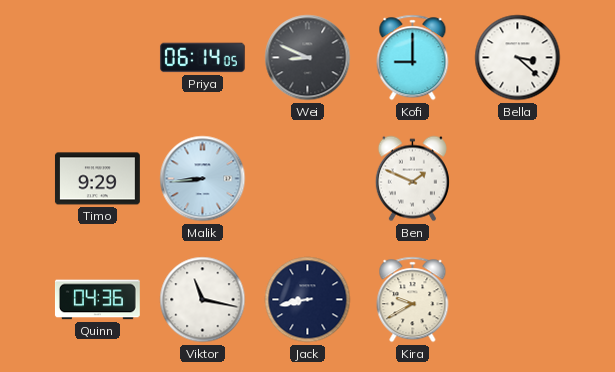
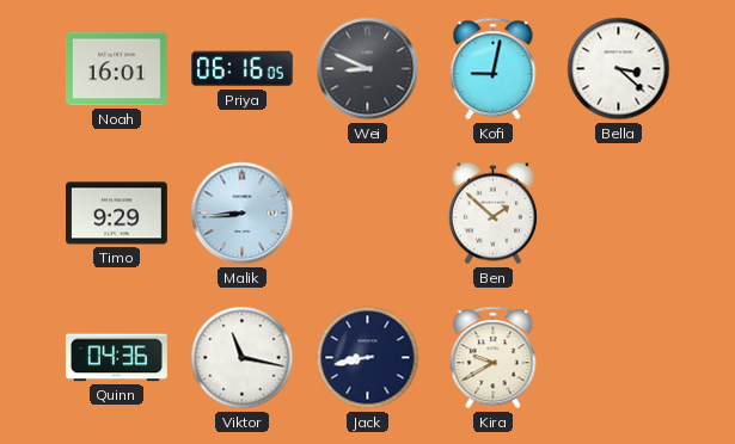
Noah: none -> 16:01 (116, 69)
Priya: 06:14 -> 06:16 (241, 69)
Kofi: 9:00 -> 9:02 (494, 69)
Ben: 1:49 -> 1:52 (492, 214)
